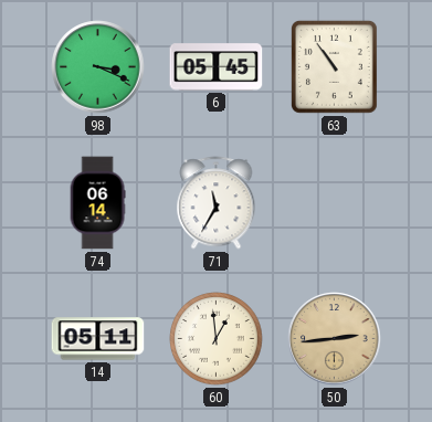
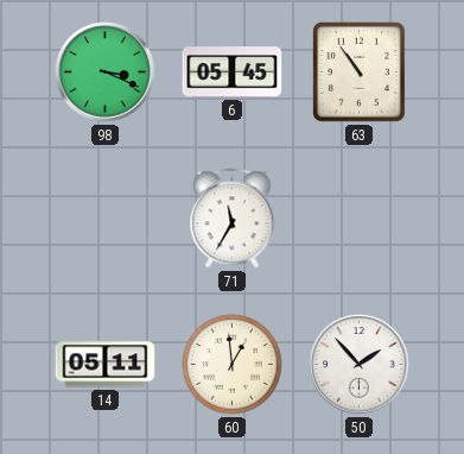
74: 06:14 -> none (97, 203)
50: 2:44 -> 1:53 (360, 365)
50 dial: champagne -> white (360, 365)
